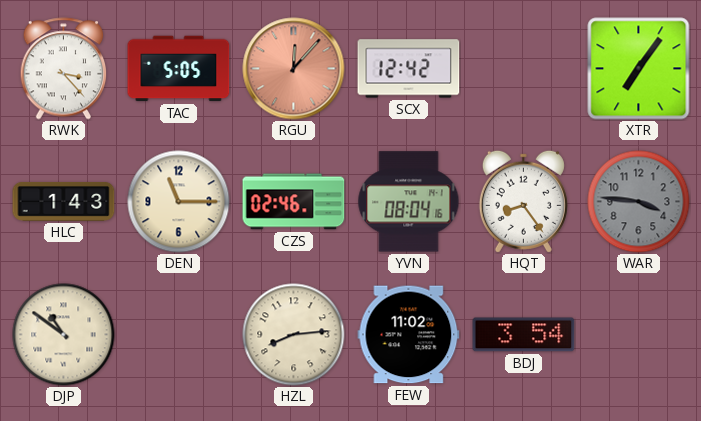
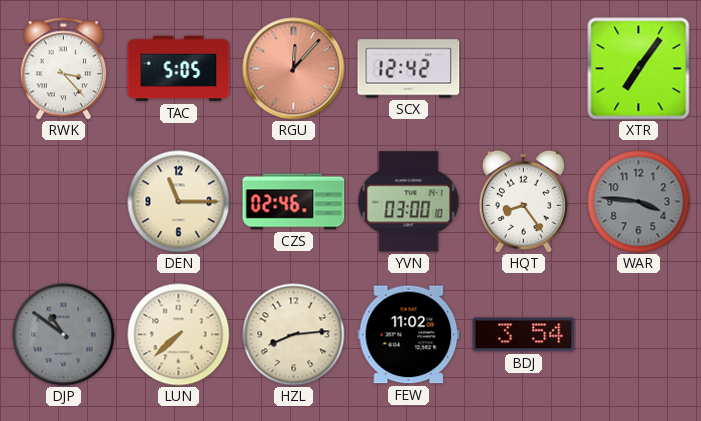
HLC: 1:43 -> none (64, 201)
YVN: 08:04 -> 03:00 (409, 202)
DJP dial: cream -> grey (64, 335)
LUN: none -> 7:38 (179, 335)
